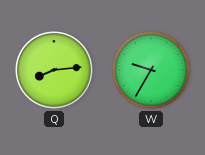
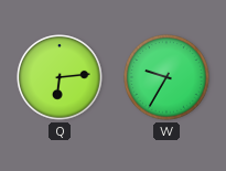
Q: 8:14 -> 6:14 (60, 77)
